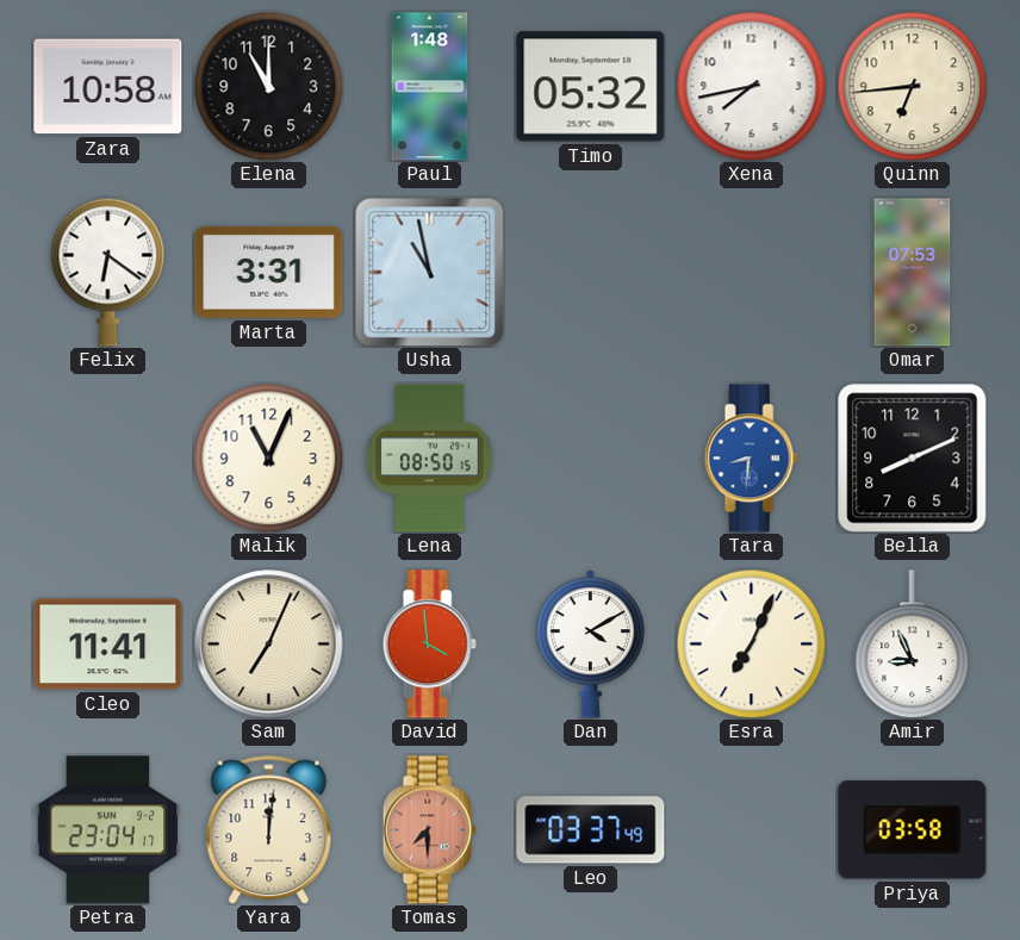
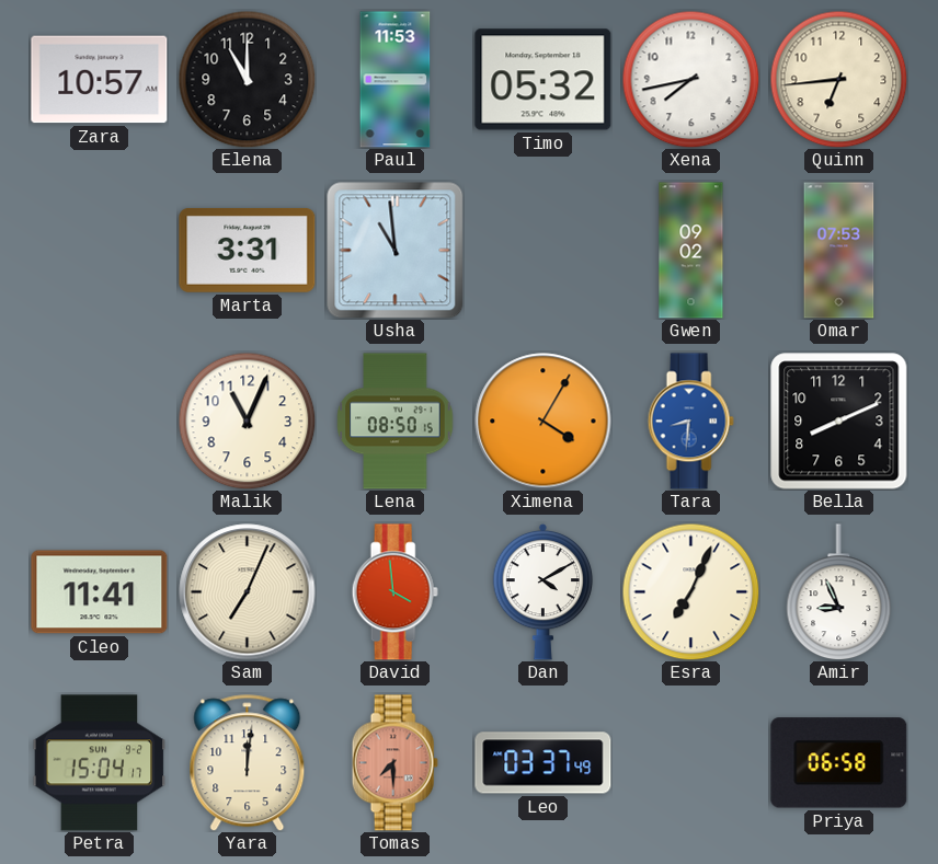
Zara: 10:58 -> 10:57 (100, 80)
Paul: 1:48 -> 11:53 (396, 80)
Felix: 6:21 -> none (108, 272)
Usha: 10:58 -> 10:59 (394, 250)
Gwen: none -> 09:02 (691, 251)
Ximena: none -> 4:05 (544, 422)
Petra: 23:04 -> 15:04 (100, 763)
Priya: 03:58 -> 06:58 (839, 763)
